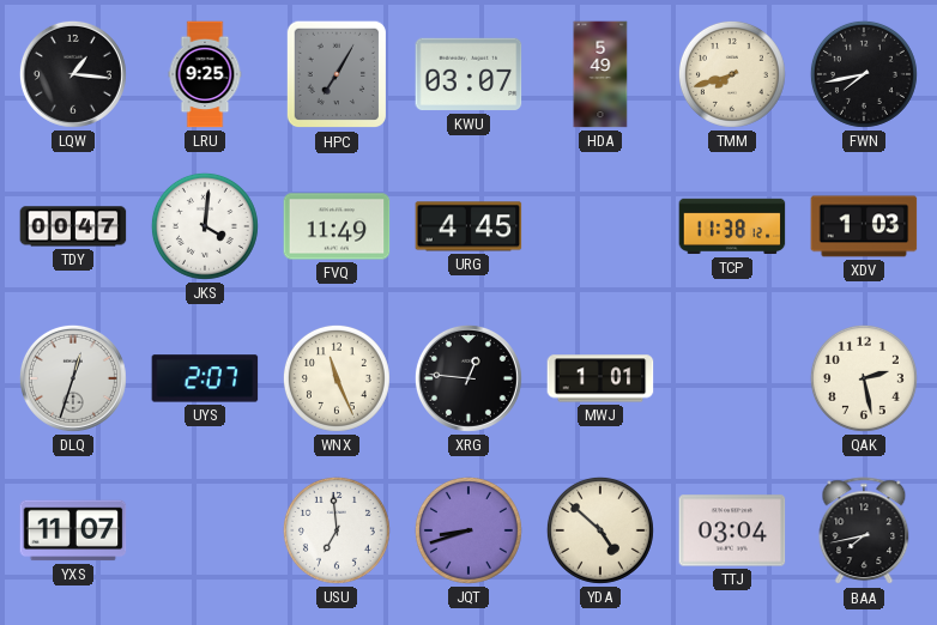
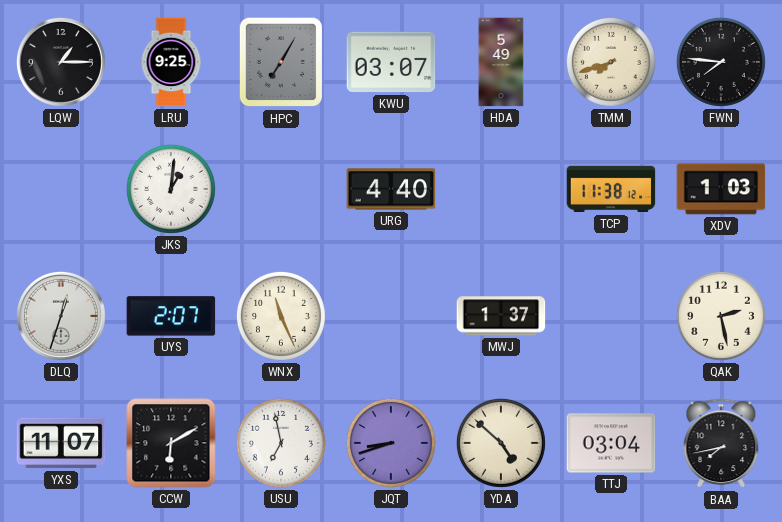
LQW: 1:16 -> 1:15 (61, 62)
FWN: 7:43 -> 7:46 (721, 62)
TDY: 00:47 -> none (73, 226)
JKS: 4:01 -> 1:01 (171, 189)
FVQ: 11:49 -> none (337, 226)
URG: 4:45 -> 4:40 (391, 189)
XRG: 12:46 -> none (468, 378)
MWJ: 1:01 -> 1:37 (501, 316)
CCW: none -> 6:10 (171, 443)
USU: 6:59 -> 6:58 (281, 443)
